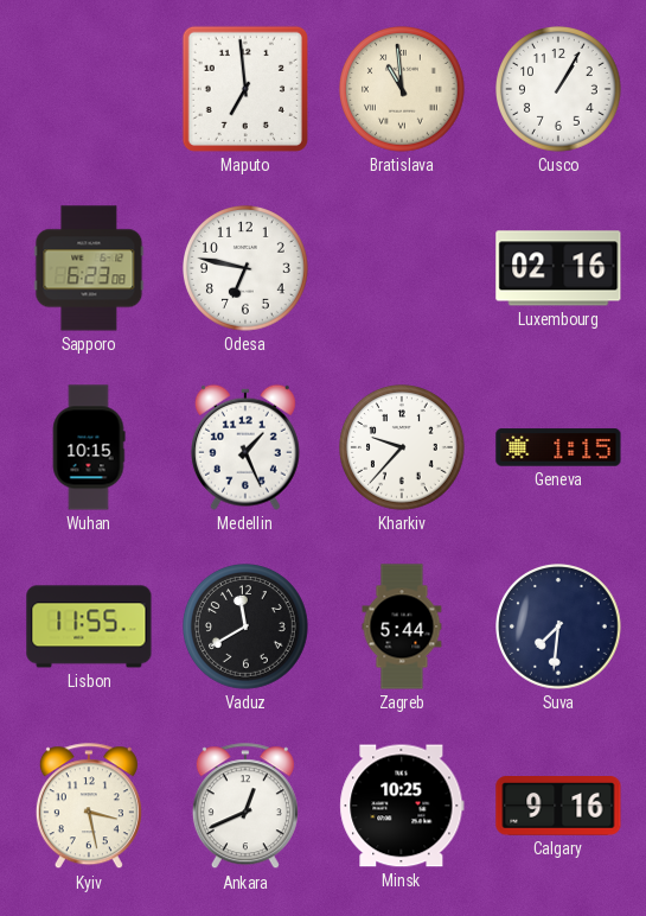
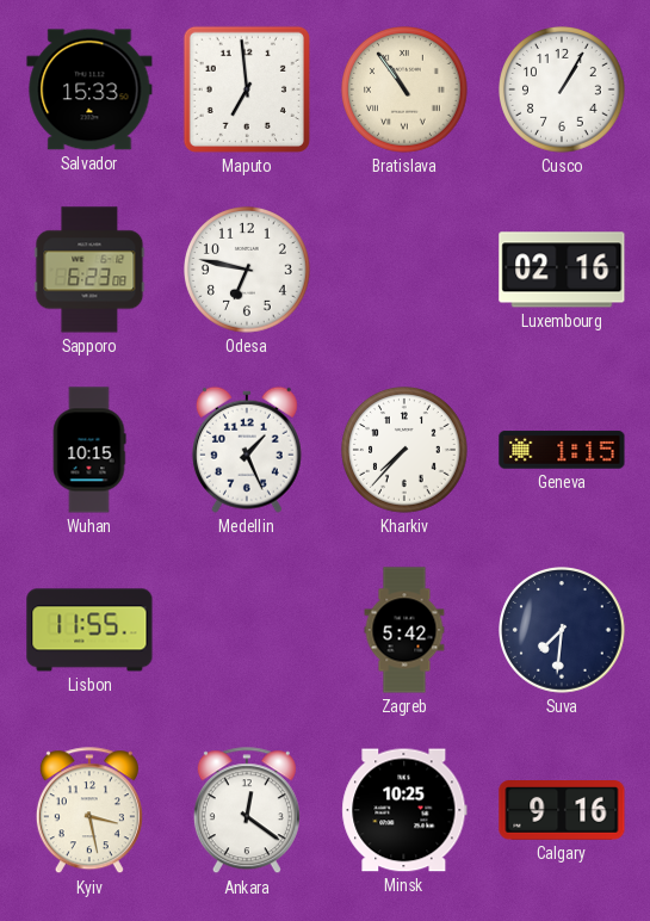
Salvador: none -> 15:33 (89, 89)
Bratislava: 10:59 -> 10:54 (406, 91)
Kharkiv: 9:37 -> 7:37 (406, 451)
Vaduz: 11:40 -> none (247, 628)
Zagreb: 5:44 -> 5:42 (404, 630)
Ankara: 12:41 -> 12:21 (247, 811)
